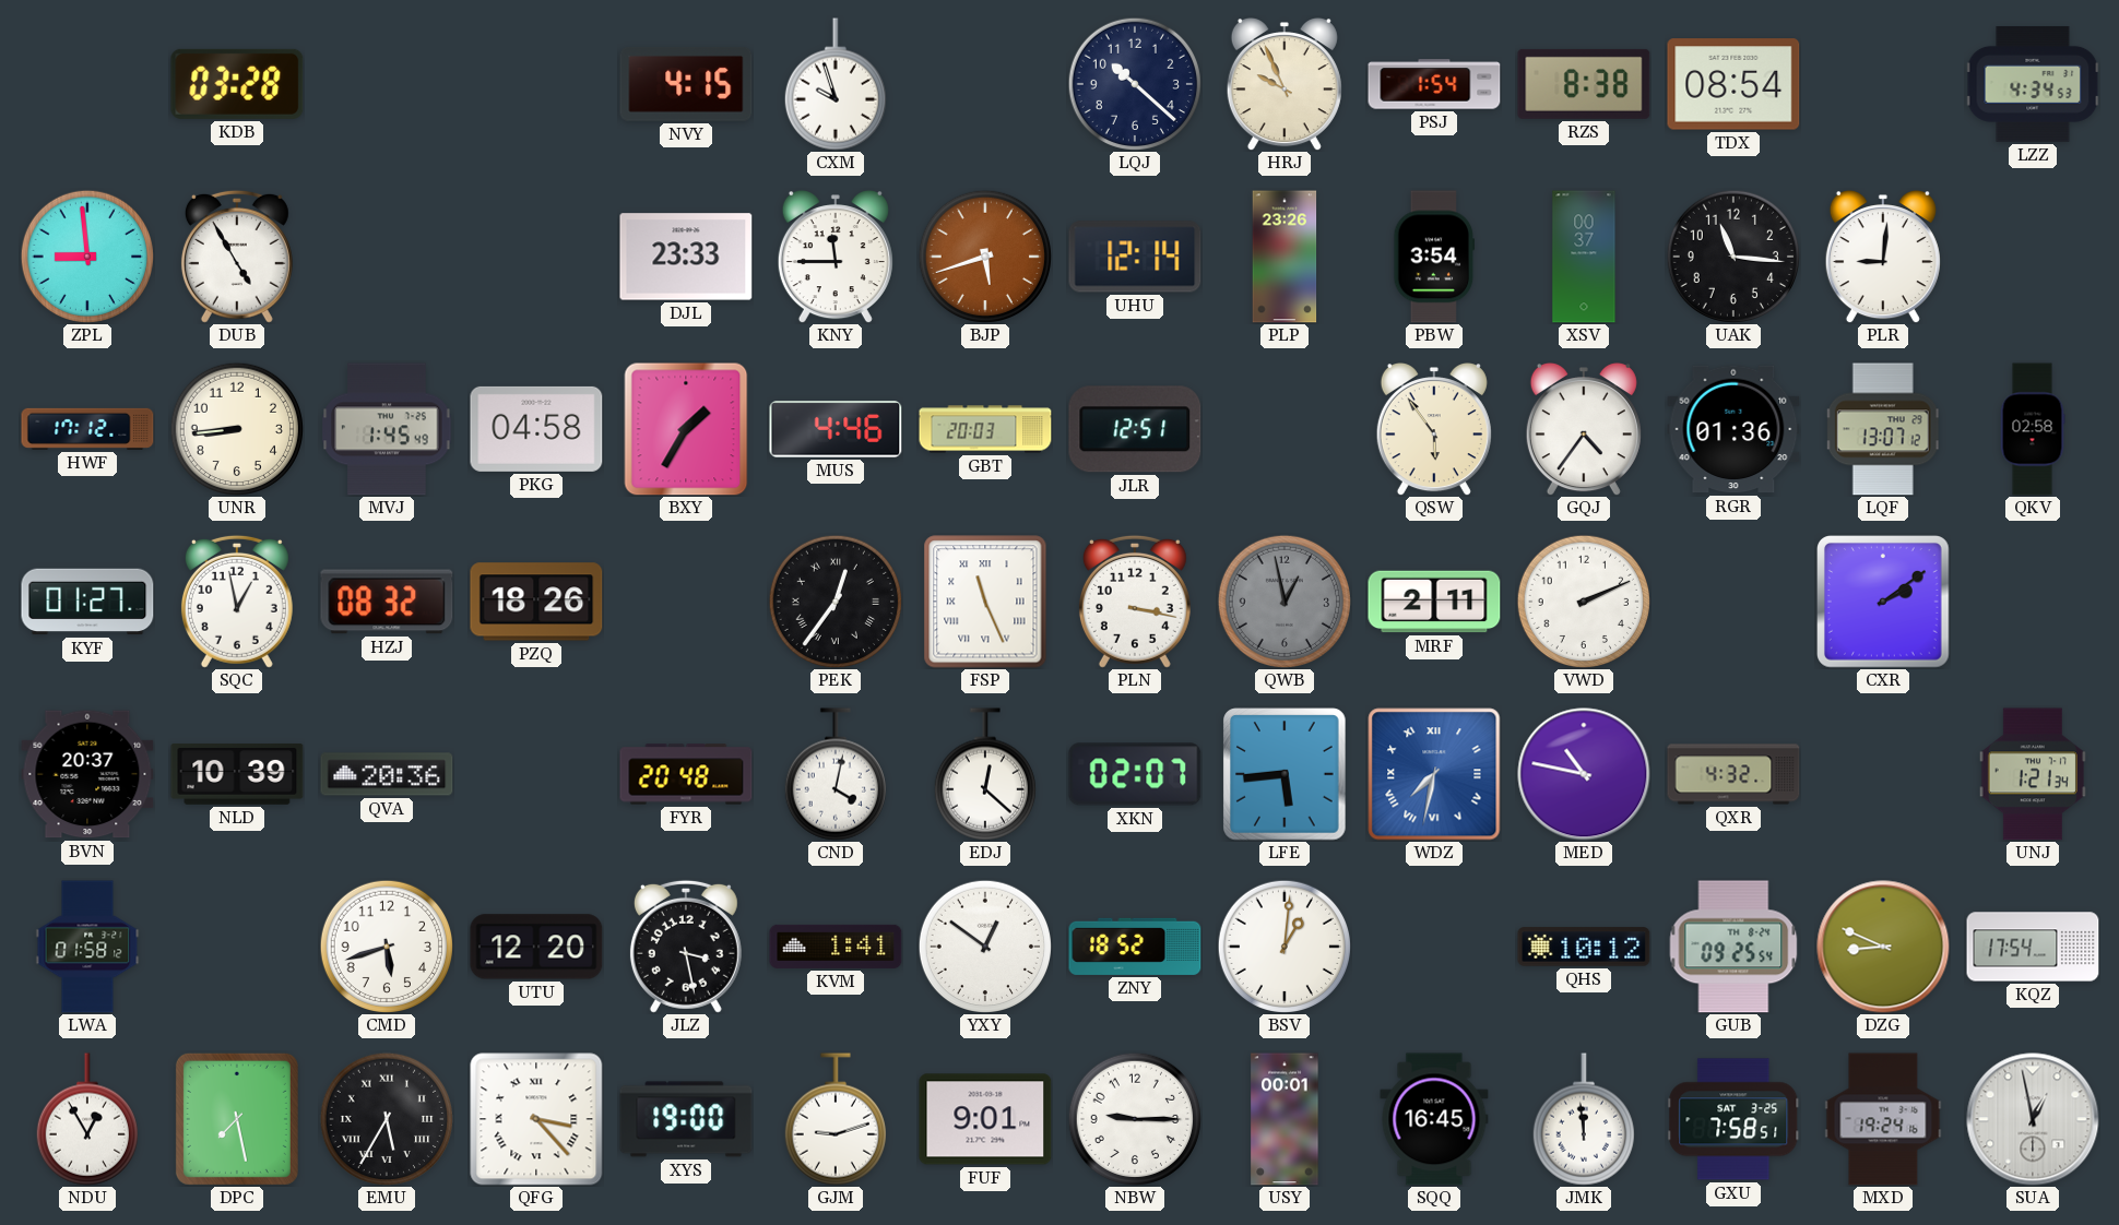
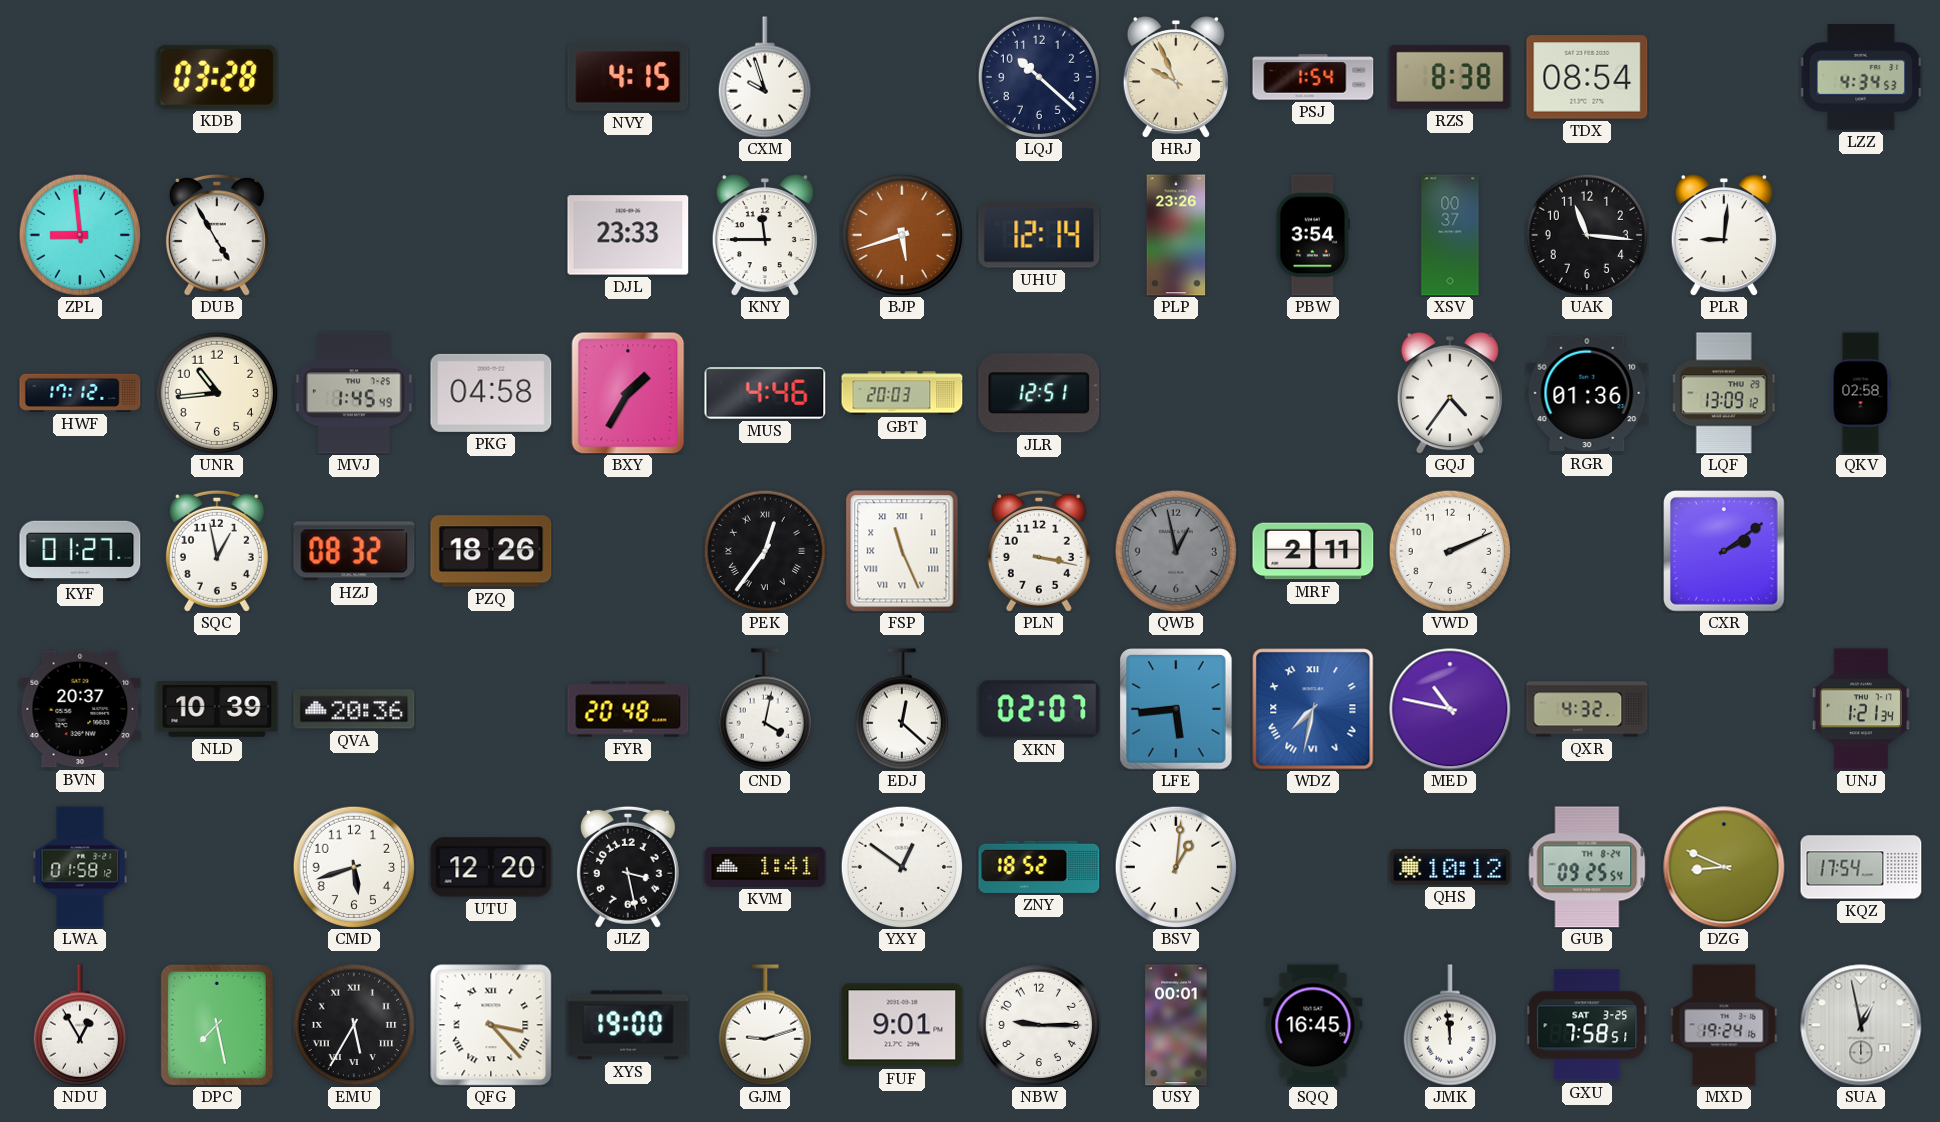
UNR: 8:44 -> 10:44 (216, 392)
QSW: 5:54 -> none (1434, 430)
LQF: 13:07 -> 13:09 (1724, 393)
